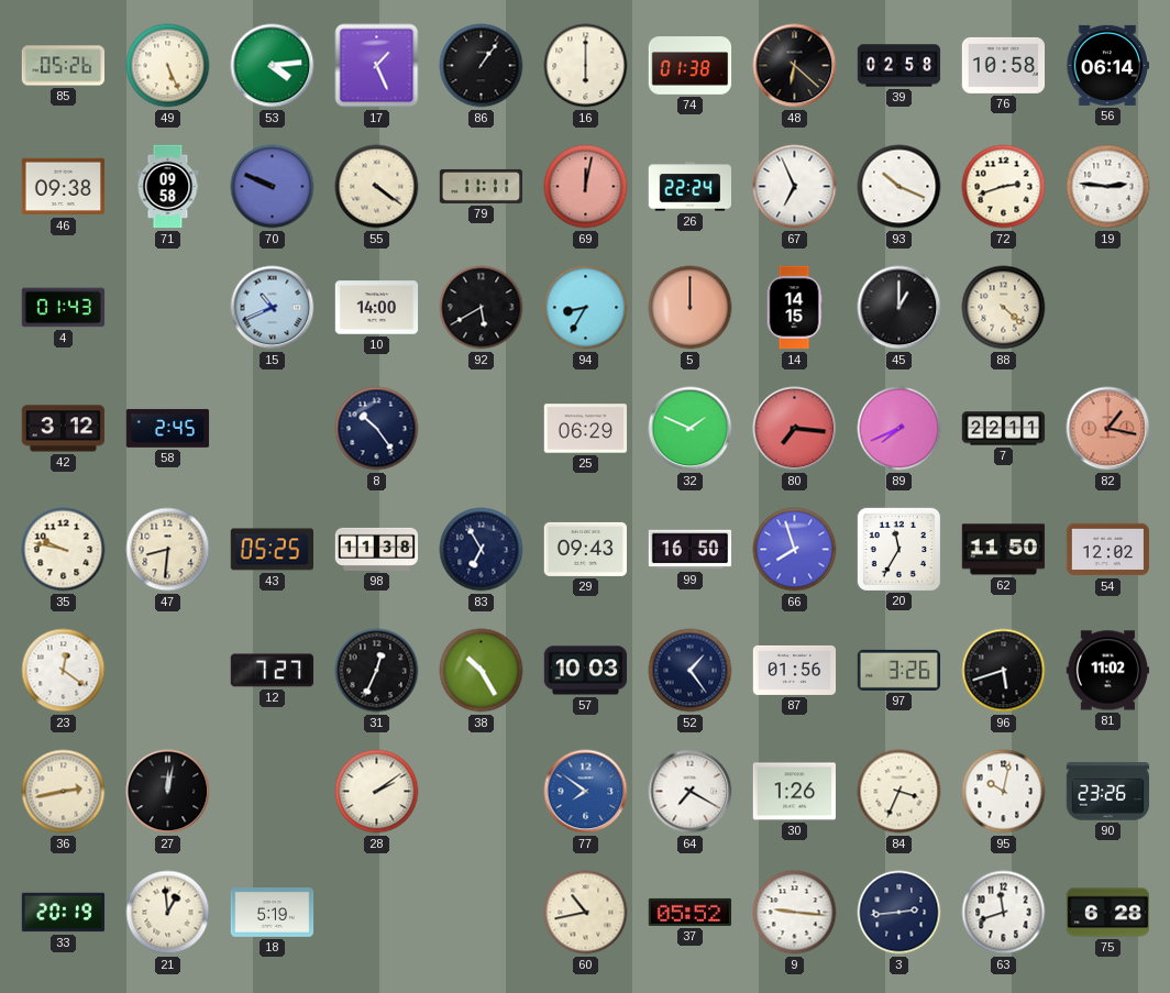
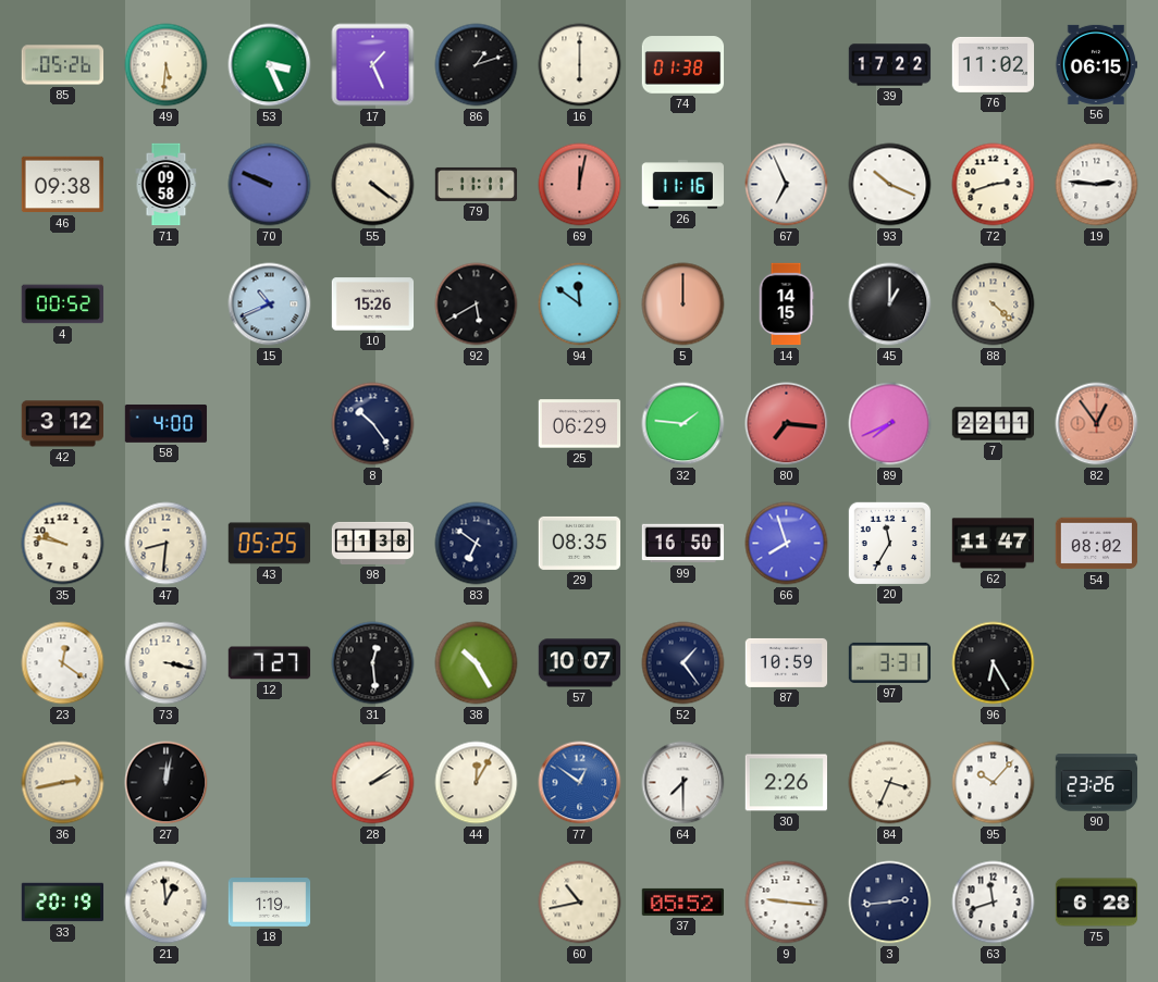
49: 5:26 -> 5:31 (167, 65)
53: 4:14 -> 3:26 (270, 65)
86: 1:06 -> 1:12 (477, 65)
48: 6:22 -> none (795, 66)
39: 02:58 -> 17:22 (890, 65)
76: 10:58 -> 11:02 (994, 64)
56: 06:14 -> 06:15 (1095, 64)
26: 22:24 -> 11:16 (682, 185)
4: 01:43 -> 00:52 (63, 304)
10: 14:00 -> 15:26 (373, 304)
94: 8:35 -> 11:51 (580, 304)
58: 2:45 -> 4:00 (167, 423)
32: 1:49 -> 1:46 (683, 424)
82: 1:17 -> 12:54 (1097, 424)
83: 6:55 -> 6:51 (477, 544)
29: 09:43 -> 08:35 (580, 543)
62: 11:50 -> 11:47 (994, 544)
54: 12:02 -> 08:02 (1097, 544)
73: none -> 3:17 (167, 663)
31: 12:34 -> 12:29 (373, 663)
57: 10:03 -> 10:07 (580, 663)
87: 01:56 -> 10:59 (787, 662)
97: 3:26 -> 3:31 (890, 662)
96: 5:42 -> 6:25 (994, 663)
81: 11:02 -> none (1108, 671)
44: none -> 12:05 (477, 783)
77: 7:51 -> 12:51 (580, 783)
64: 7:20 -> 7:30 (683, 783)
30: 1:26 -> 2:26 (787, 783)
95: 10:02 -> 10:07 (994, 783)
18: 5:19 -> 1:19 (270, 903)
